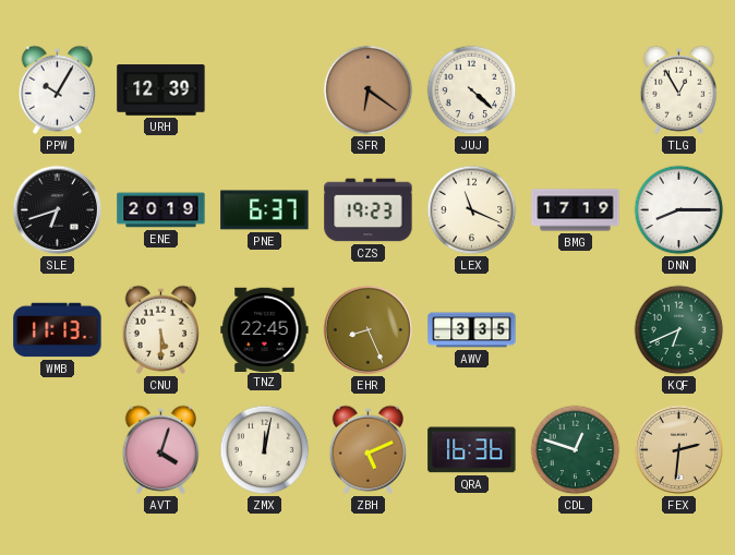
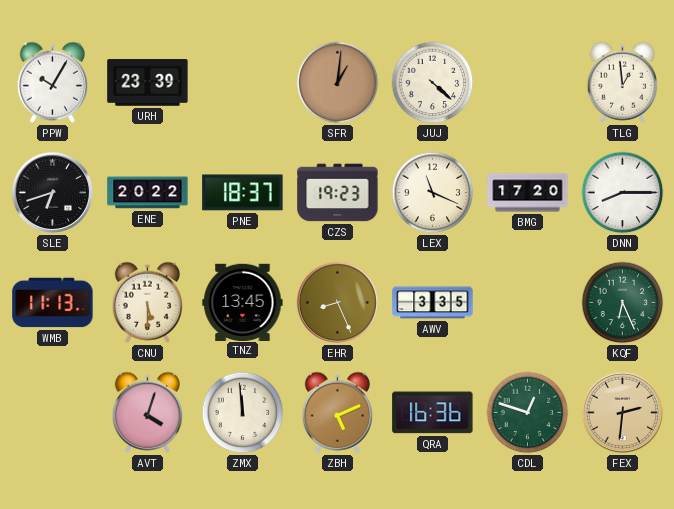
URH: 12:39 -> 23:39 (148, 83)
SFR: 6:21 -> 1:01 (338, 83)
TLG: 12:55 -> 12:59 (623, 82)
ENE: 20:19 -> 20:22 (148, 193)
PNE: 6:37 -> 18:37 (243, 193)
BMG: 17:19 -> 17:20 (528, 193)
TNZ: 22:45 -> 13:45 (243, 302)
KQF: 6:41 -> 6:26 (623, 303)
ZMX: 12:02 -> 11:59 (243, 413)
